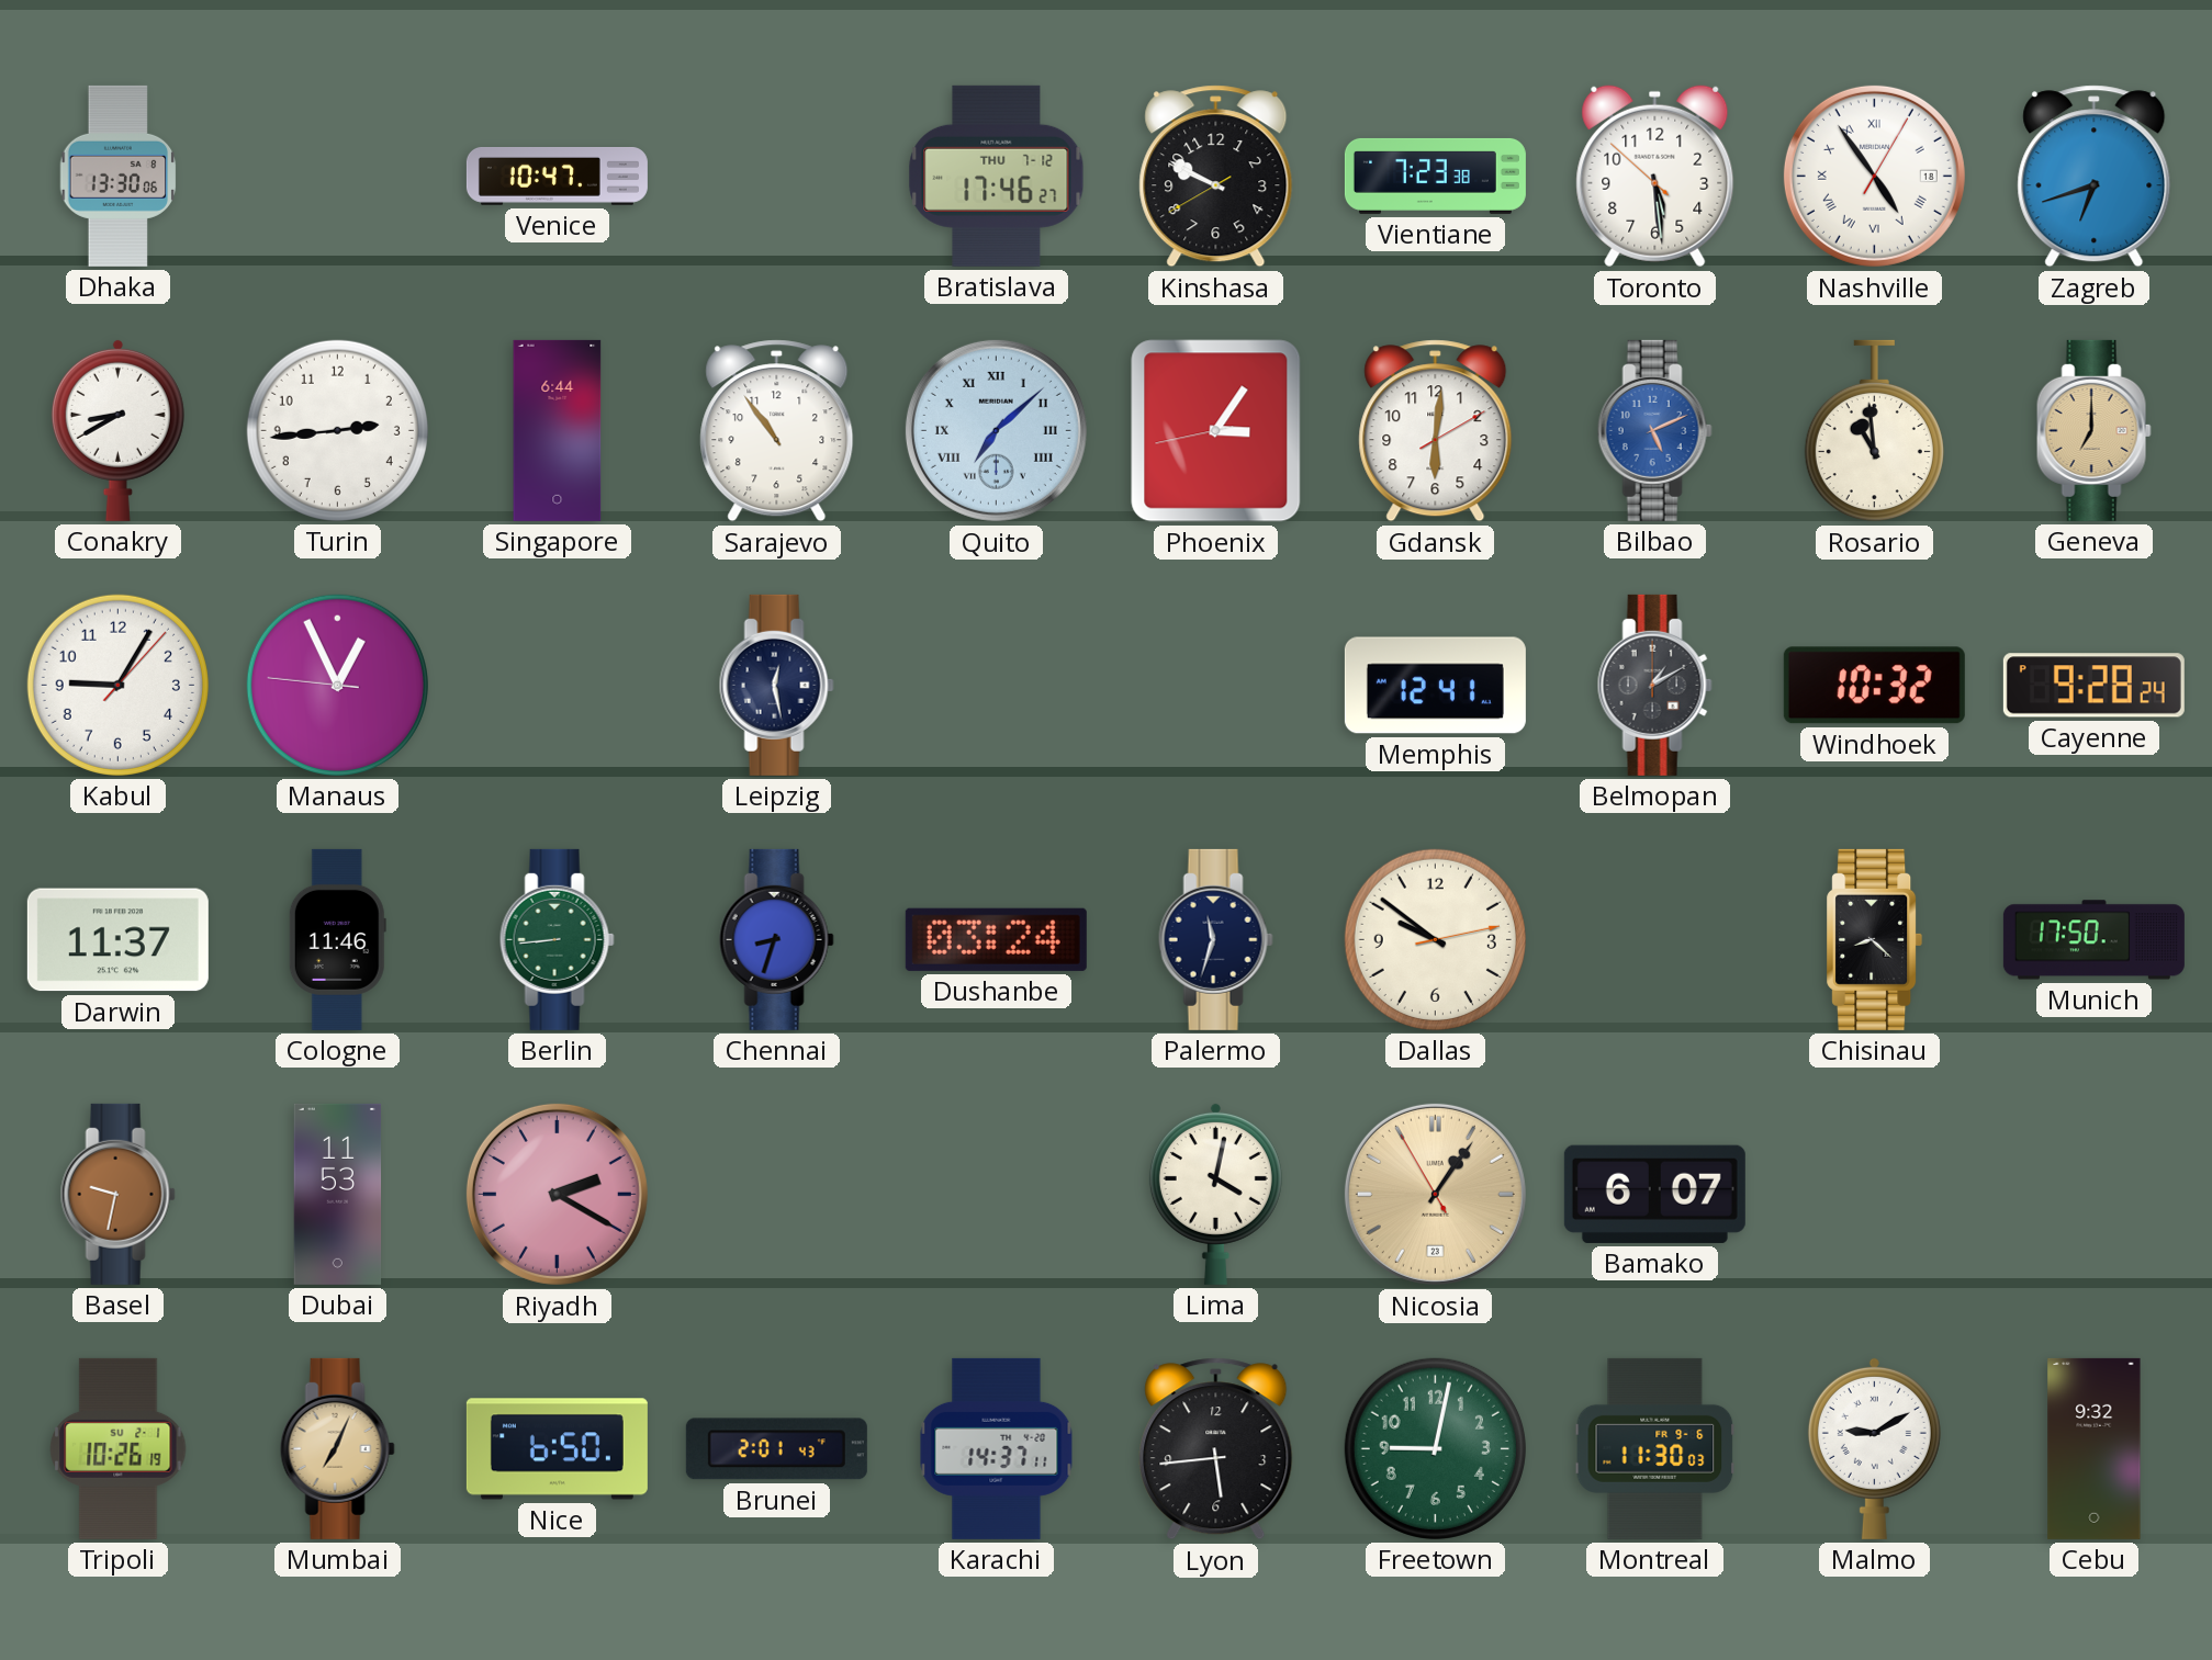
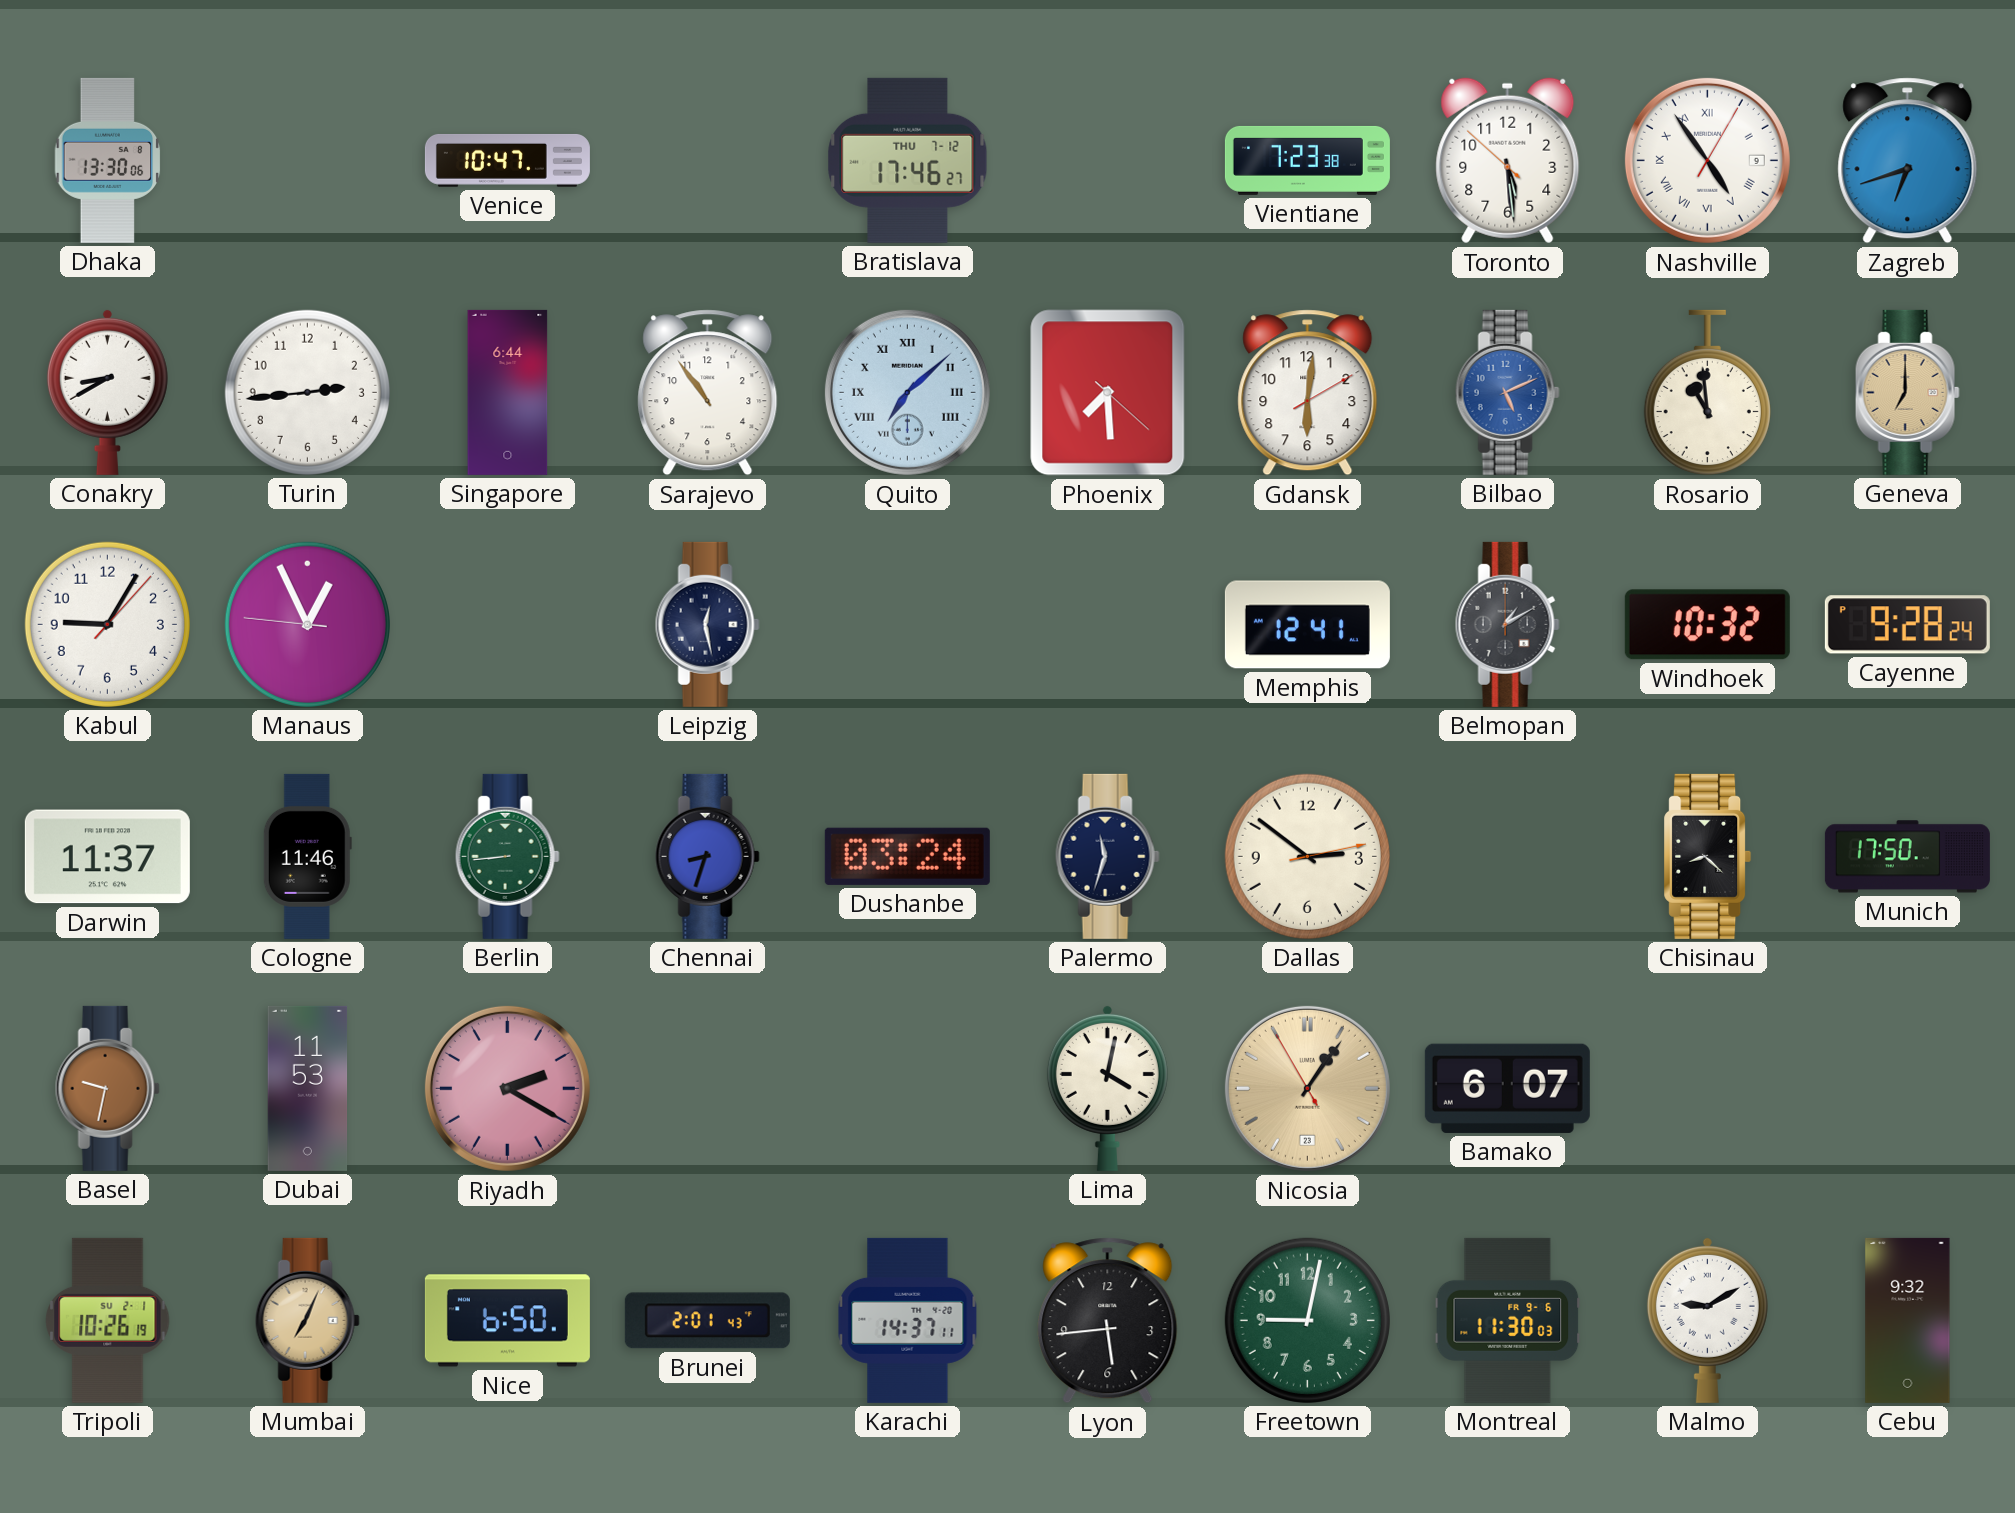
Kinshasa: 9:49 -> none (1216, 177)
Nashville date: 18 -> 9 (1707, 160)
Phoenix: 3:05 -> 7:29 (1108, 393)
Dallas: 9:51 -> 2:51 (1307, 856)
